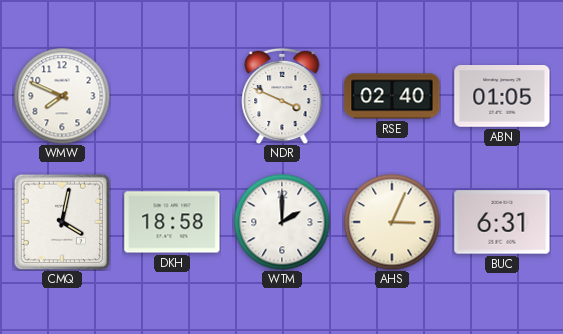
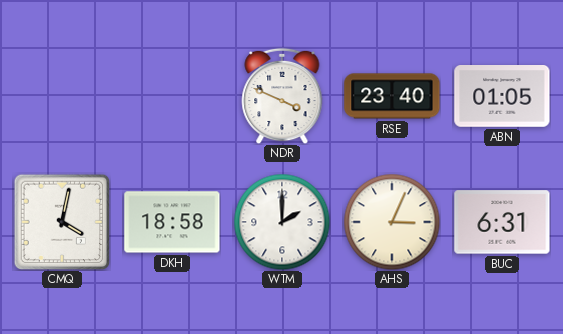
WMW: 7:49 -> none (62, 96)
RSE: 02:40 -> 23:40 (392, 96)
